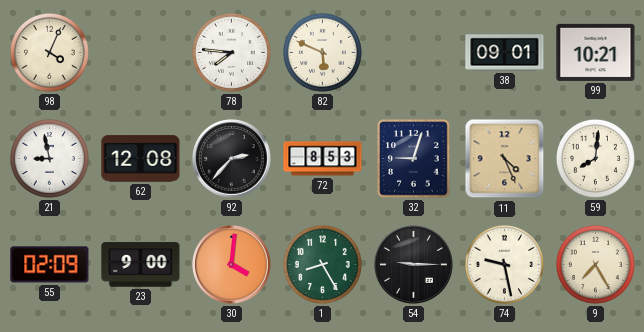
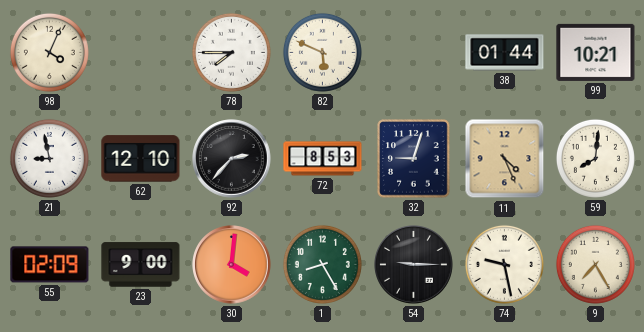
78: 7:46 -> 7:45 (231, 52)
38: 09:01 -> 01:44 (505, 53)
62: 12:08 -> 12:10 (141, 159)
